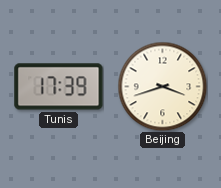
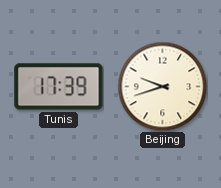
Beijing: 3:42 -> 9:42 (162, 86)
